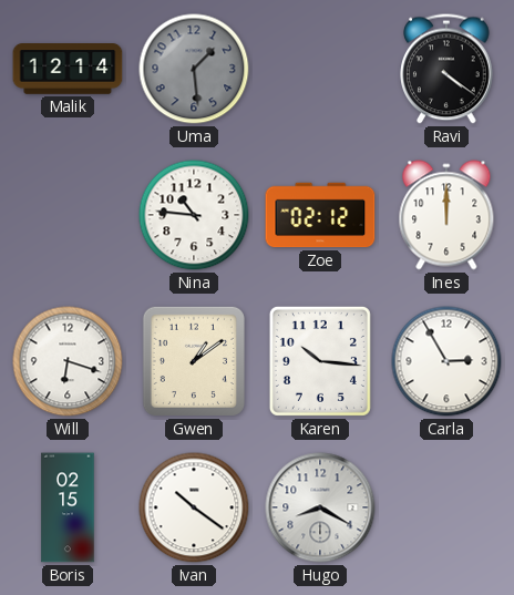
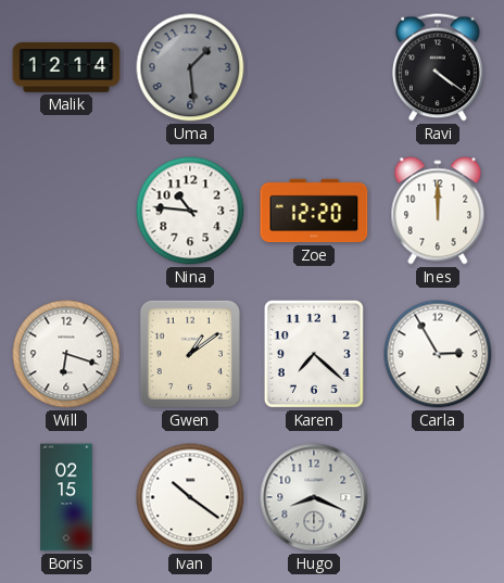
Zoe: 02:12 -> 12:20 (314, 211)
Karen: 10:16 -> 7:22 (314, 354)
Hugo: 8:20 -> 8:19 (314, 497)
